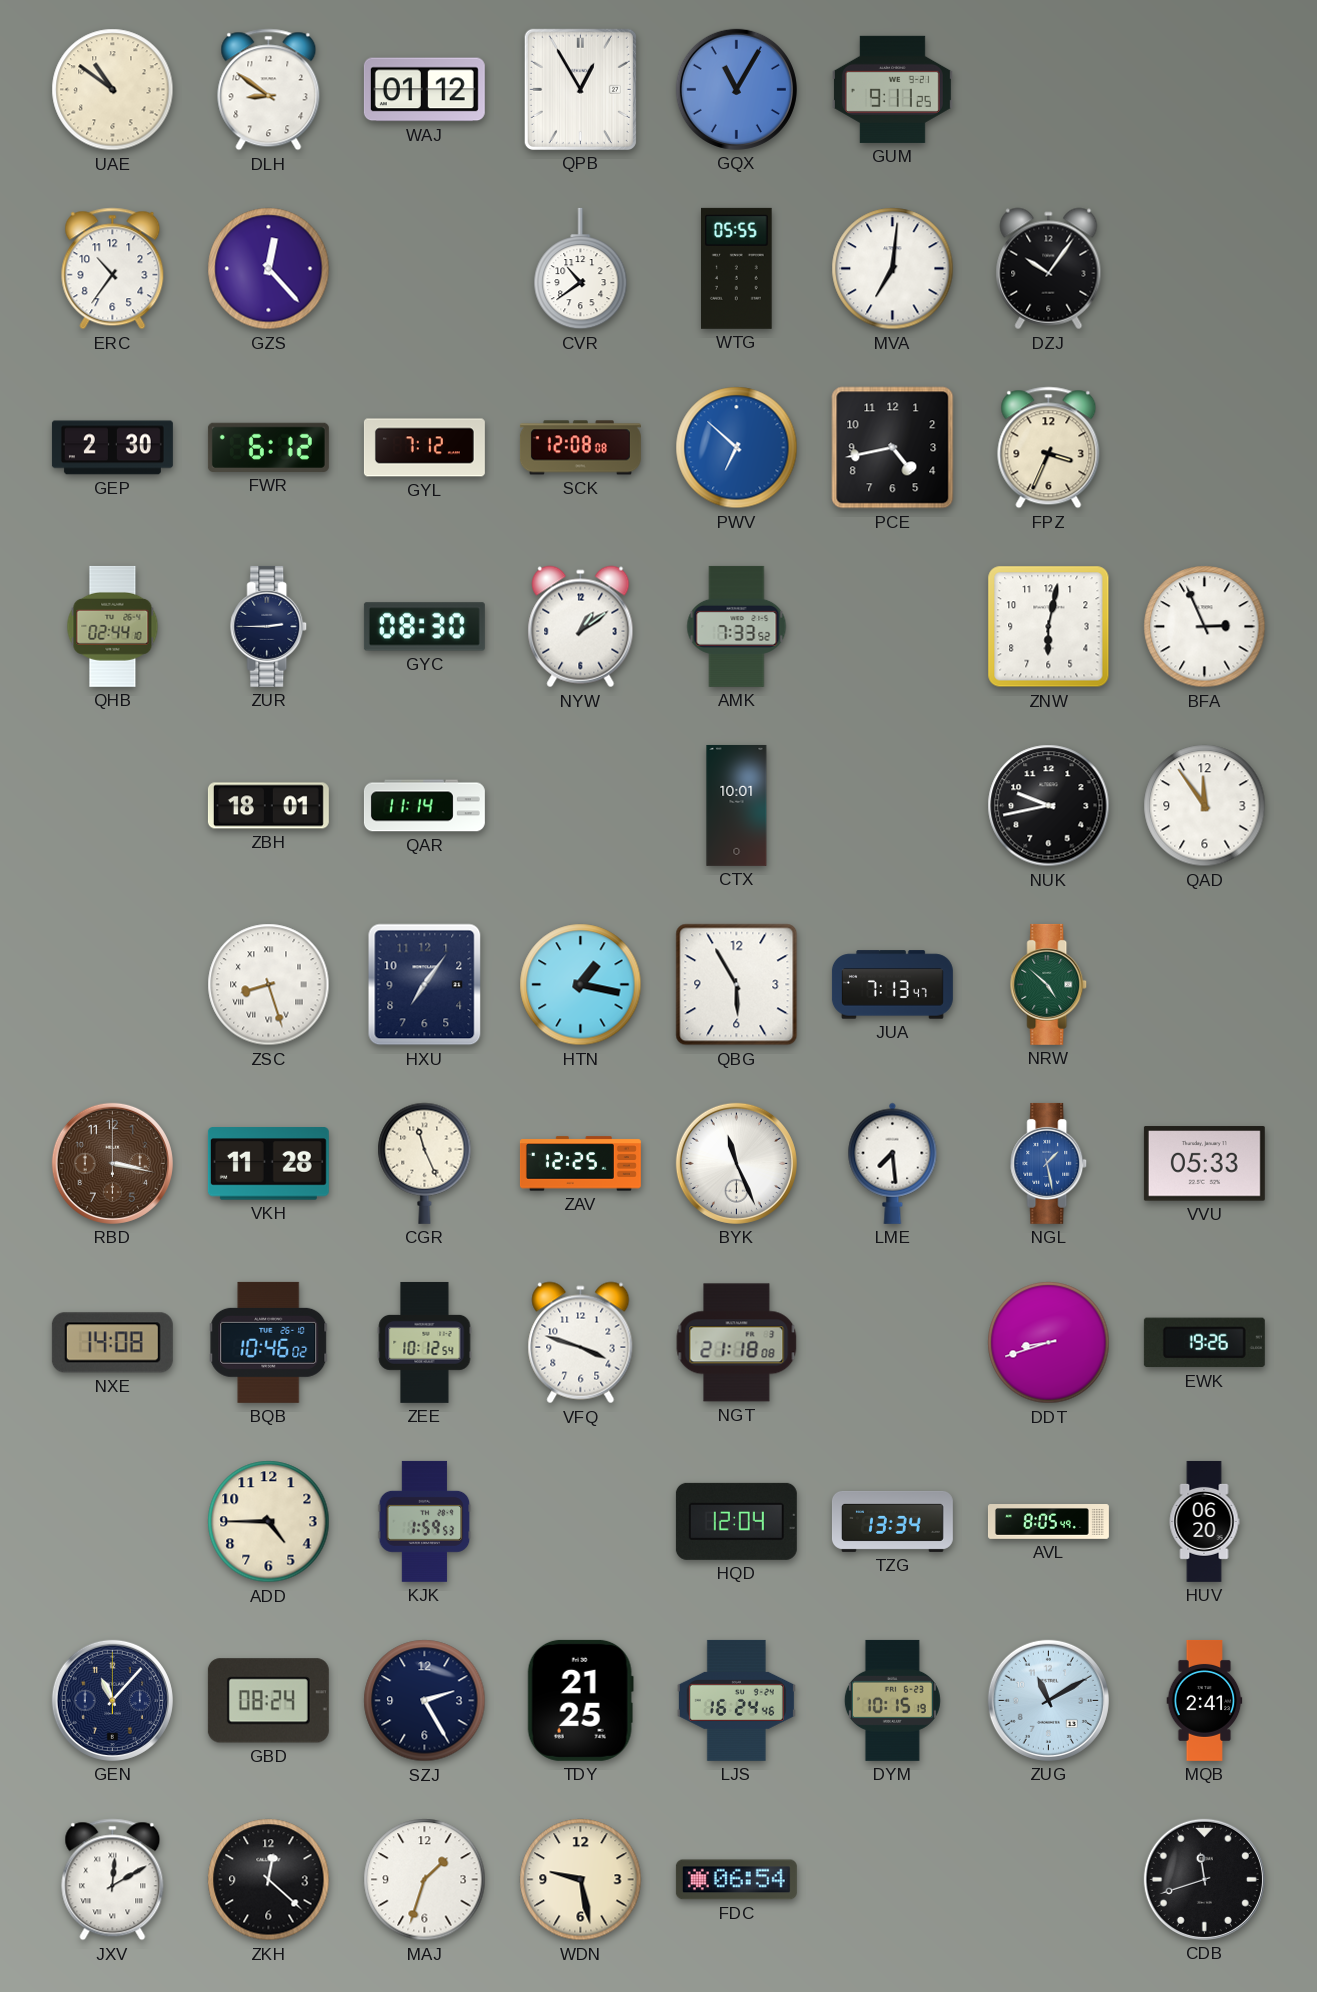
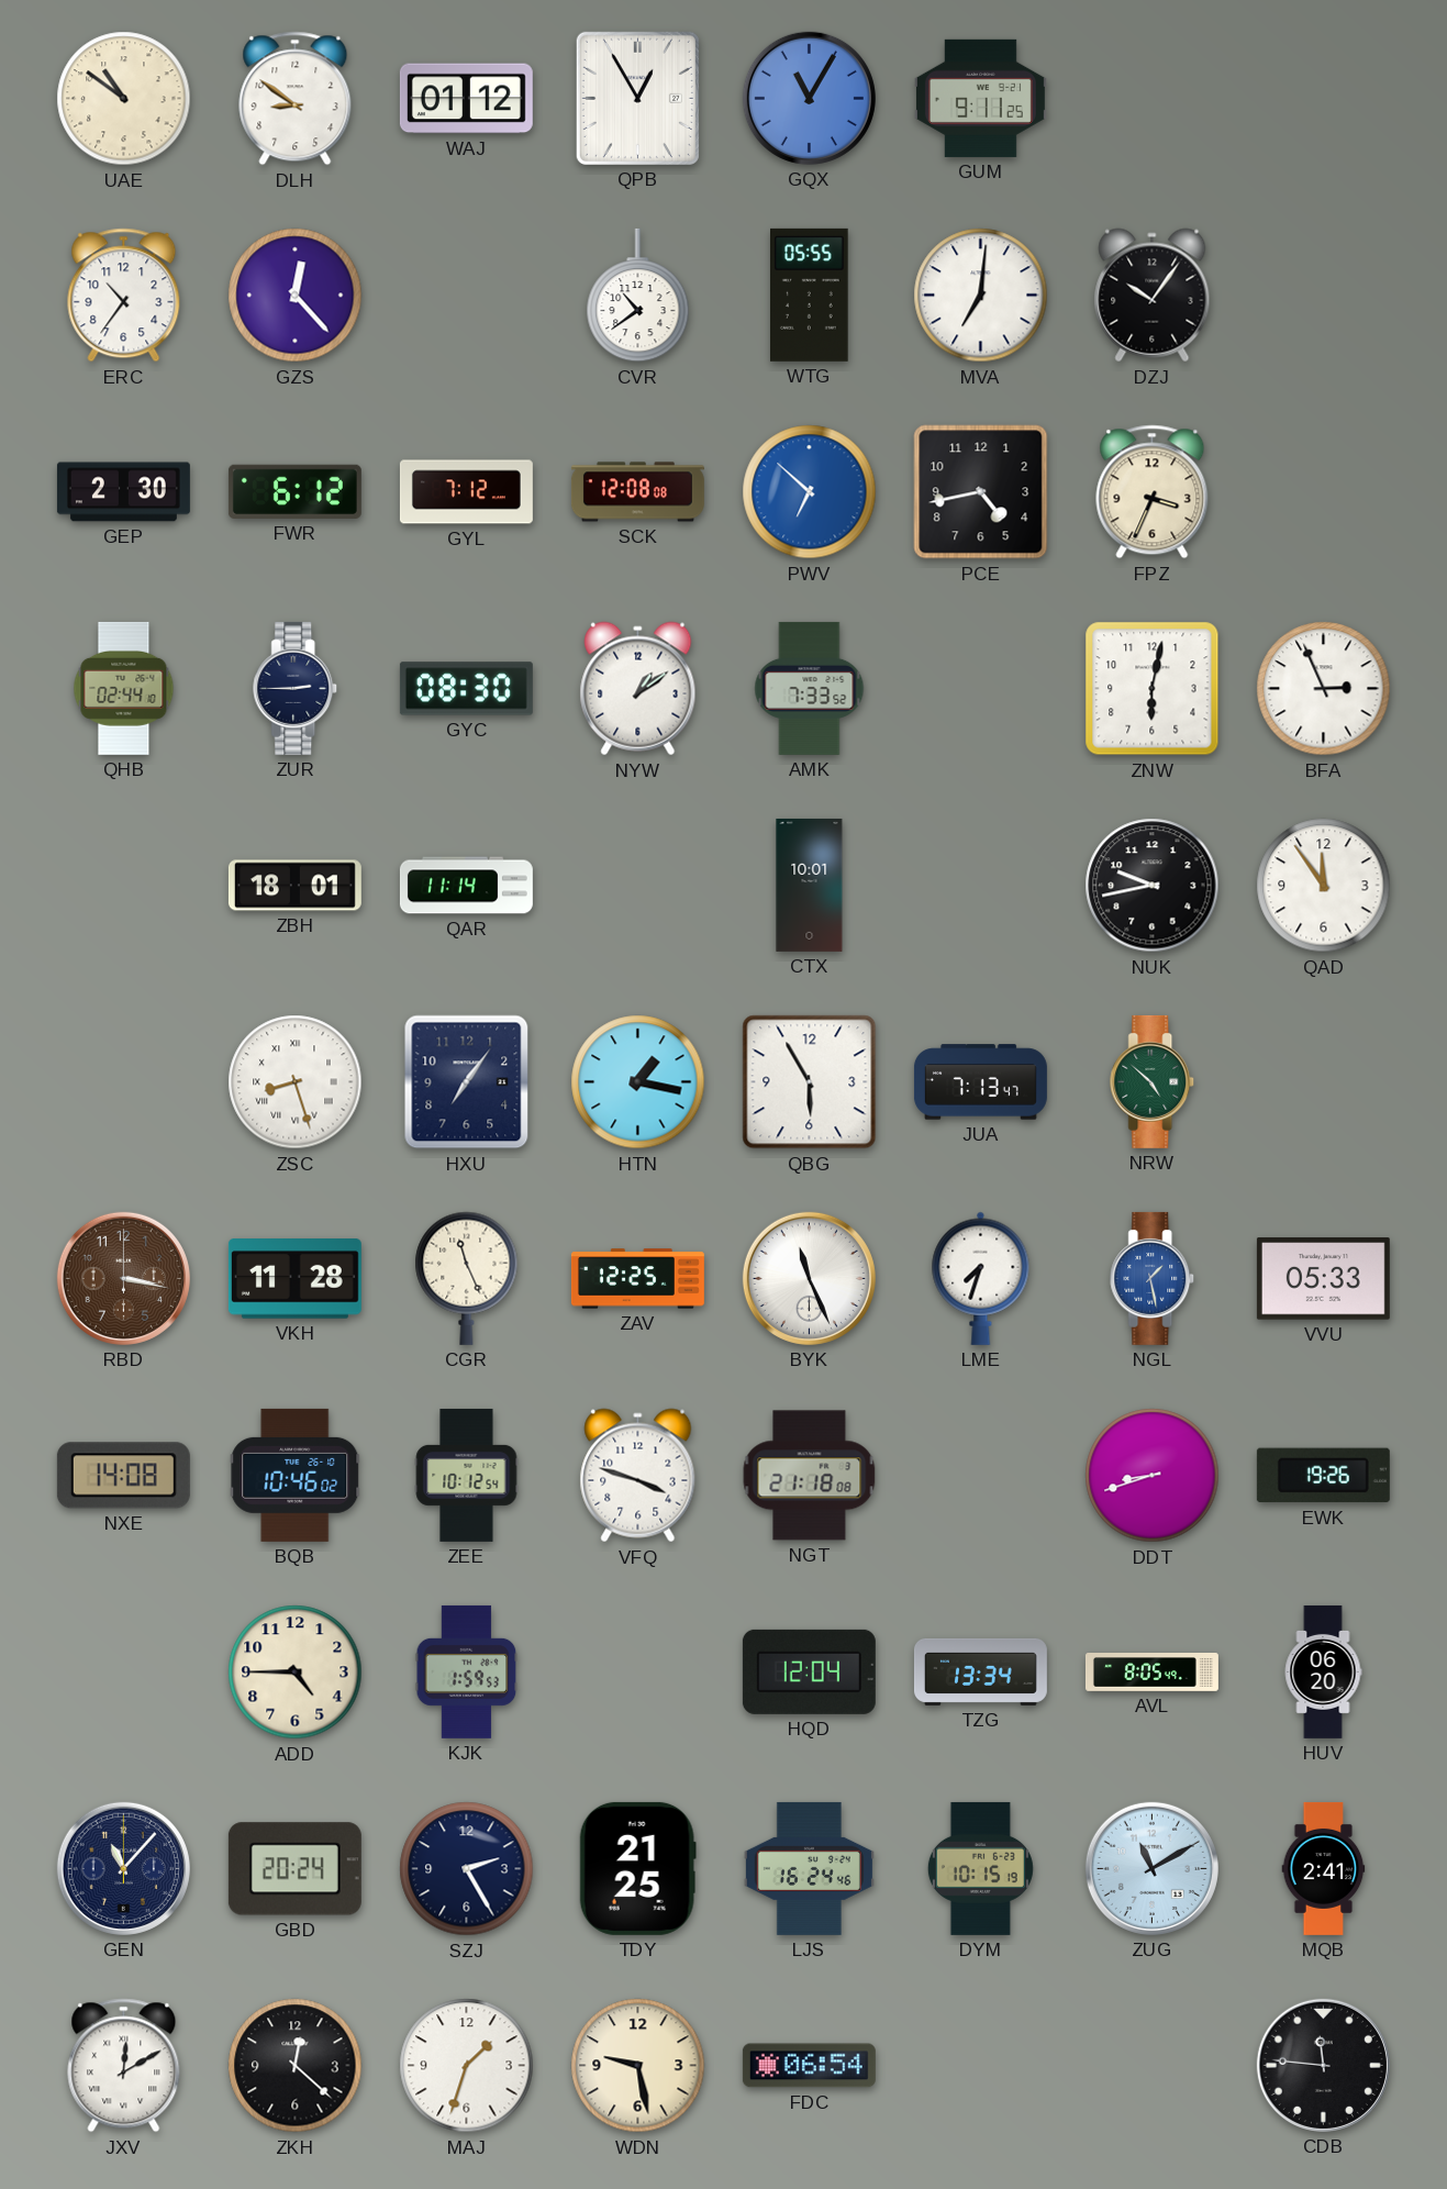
LME: 7:29 -> 7:33 (981, 1278)
GBD: 08:24 -> 20:24 (294, 1869)
CDB: 11:42 -> 11:46 (1323, 2065)
